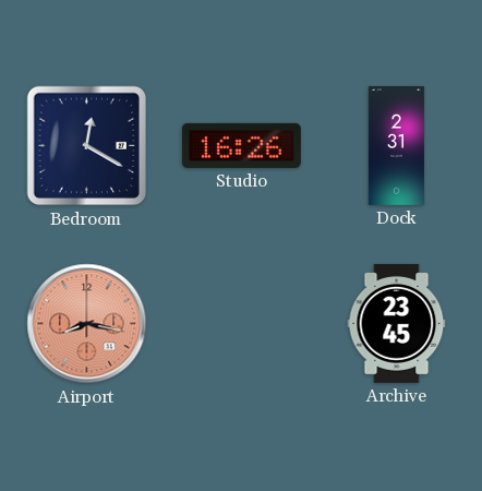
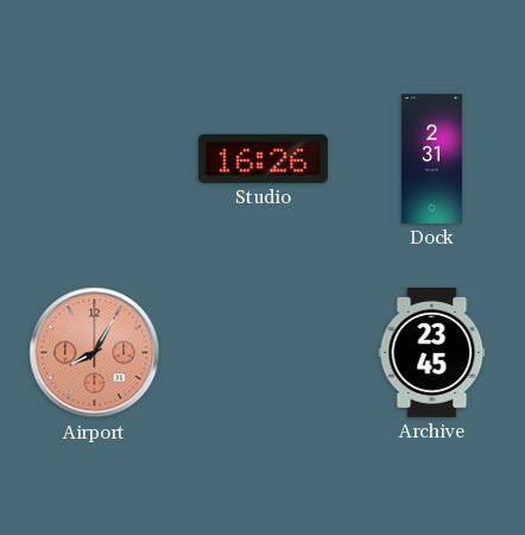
Bedroom: 12:20 -> none (87, 146)
Airport: 8:17 -> 8:05 (95, 353)
